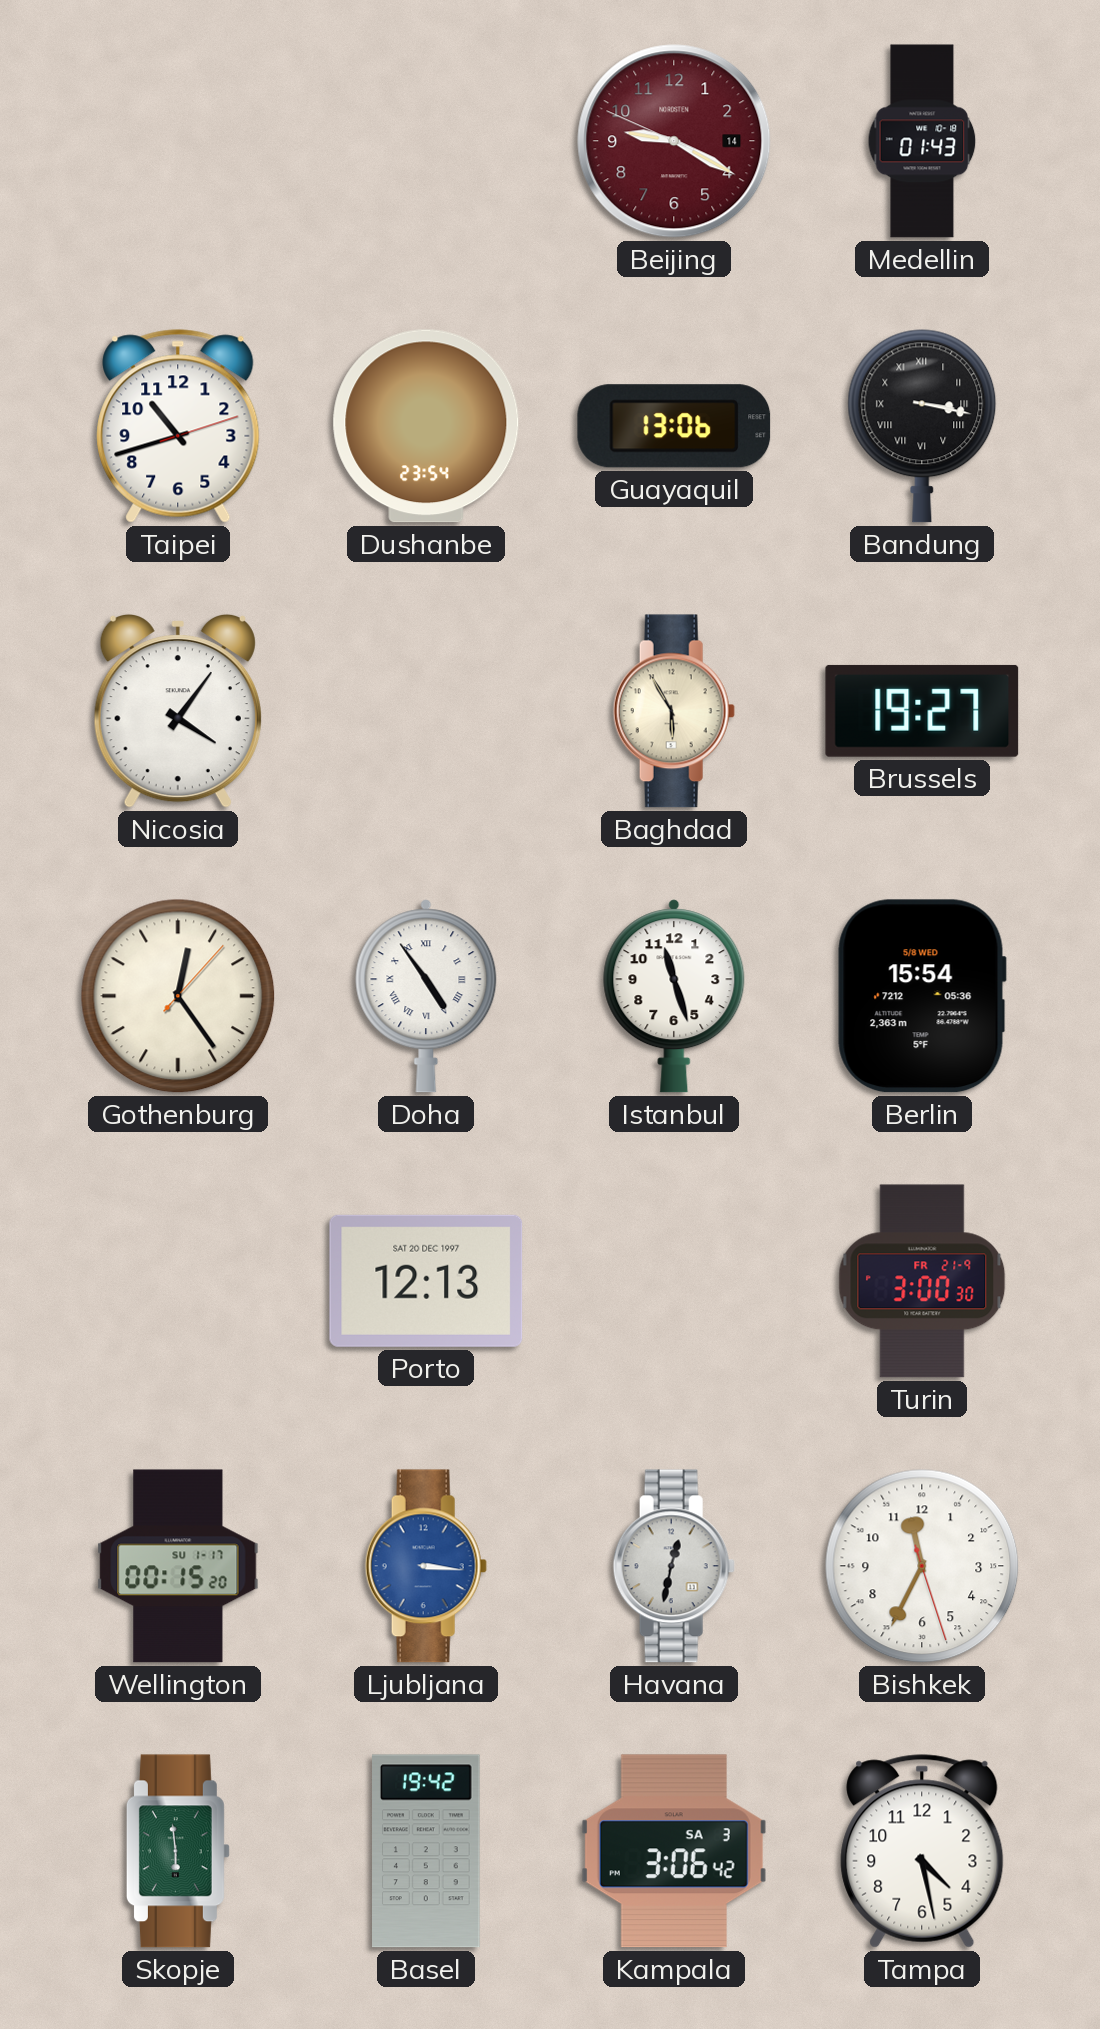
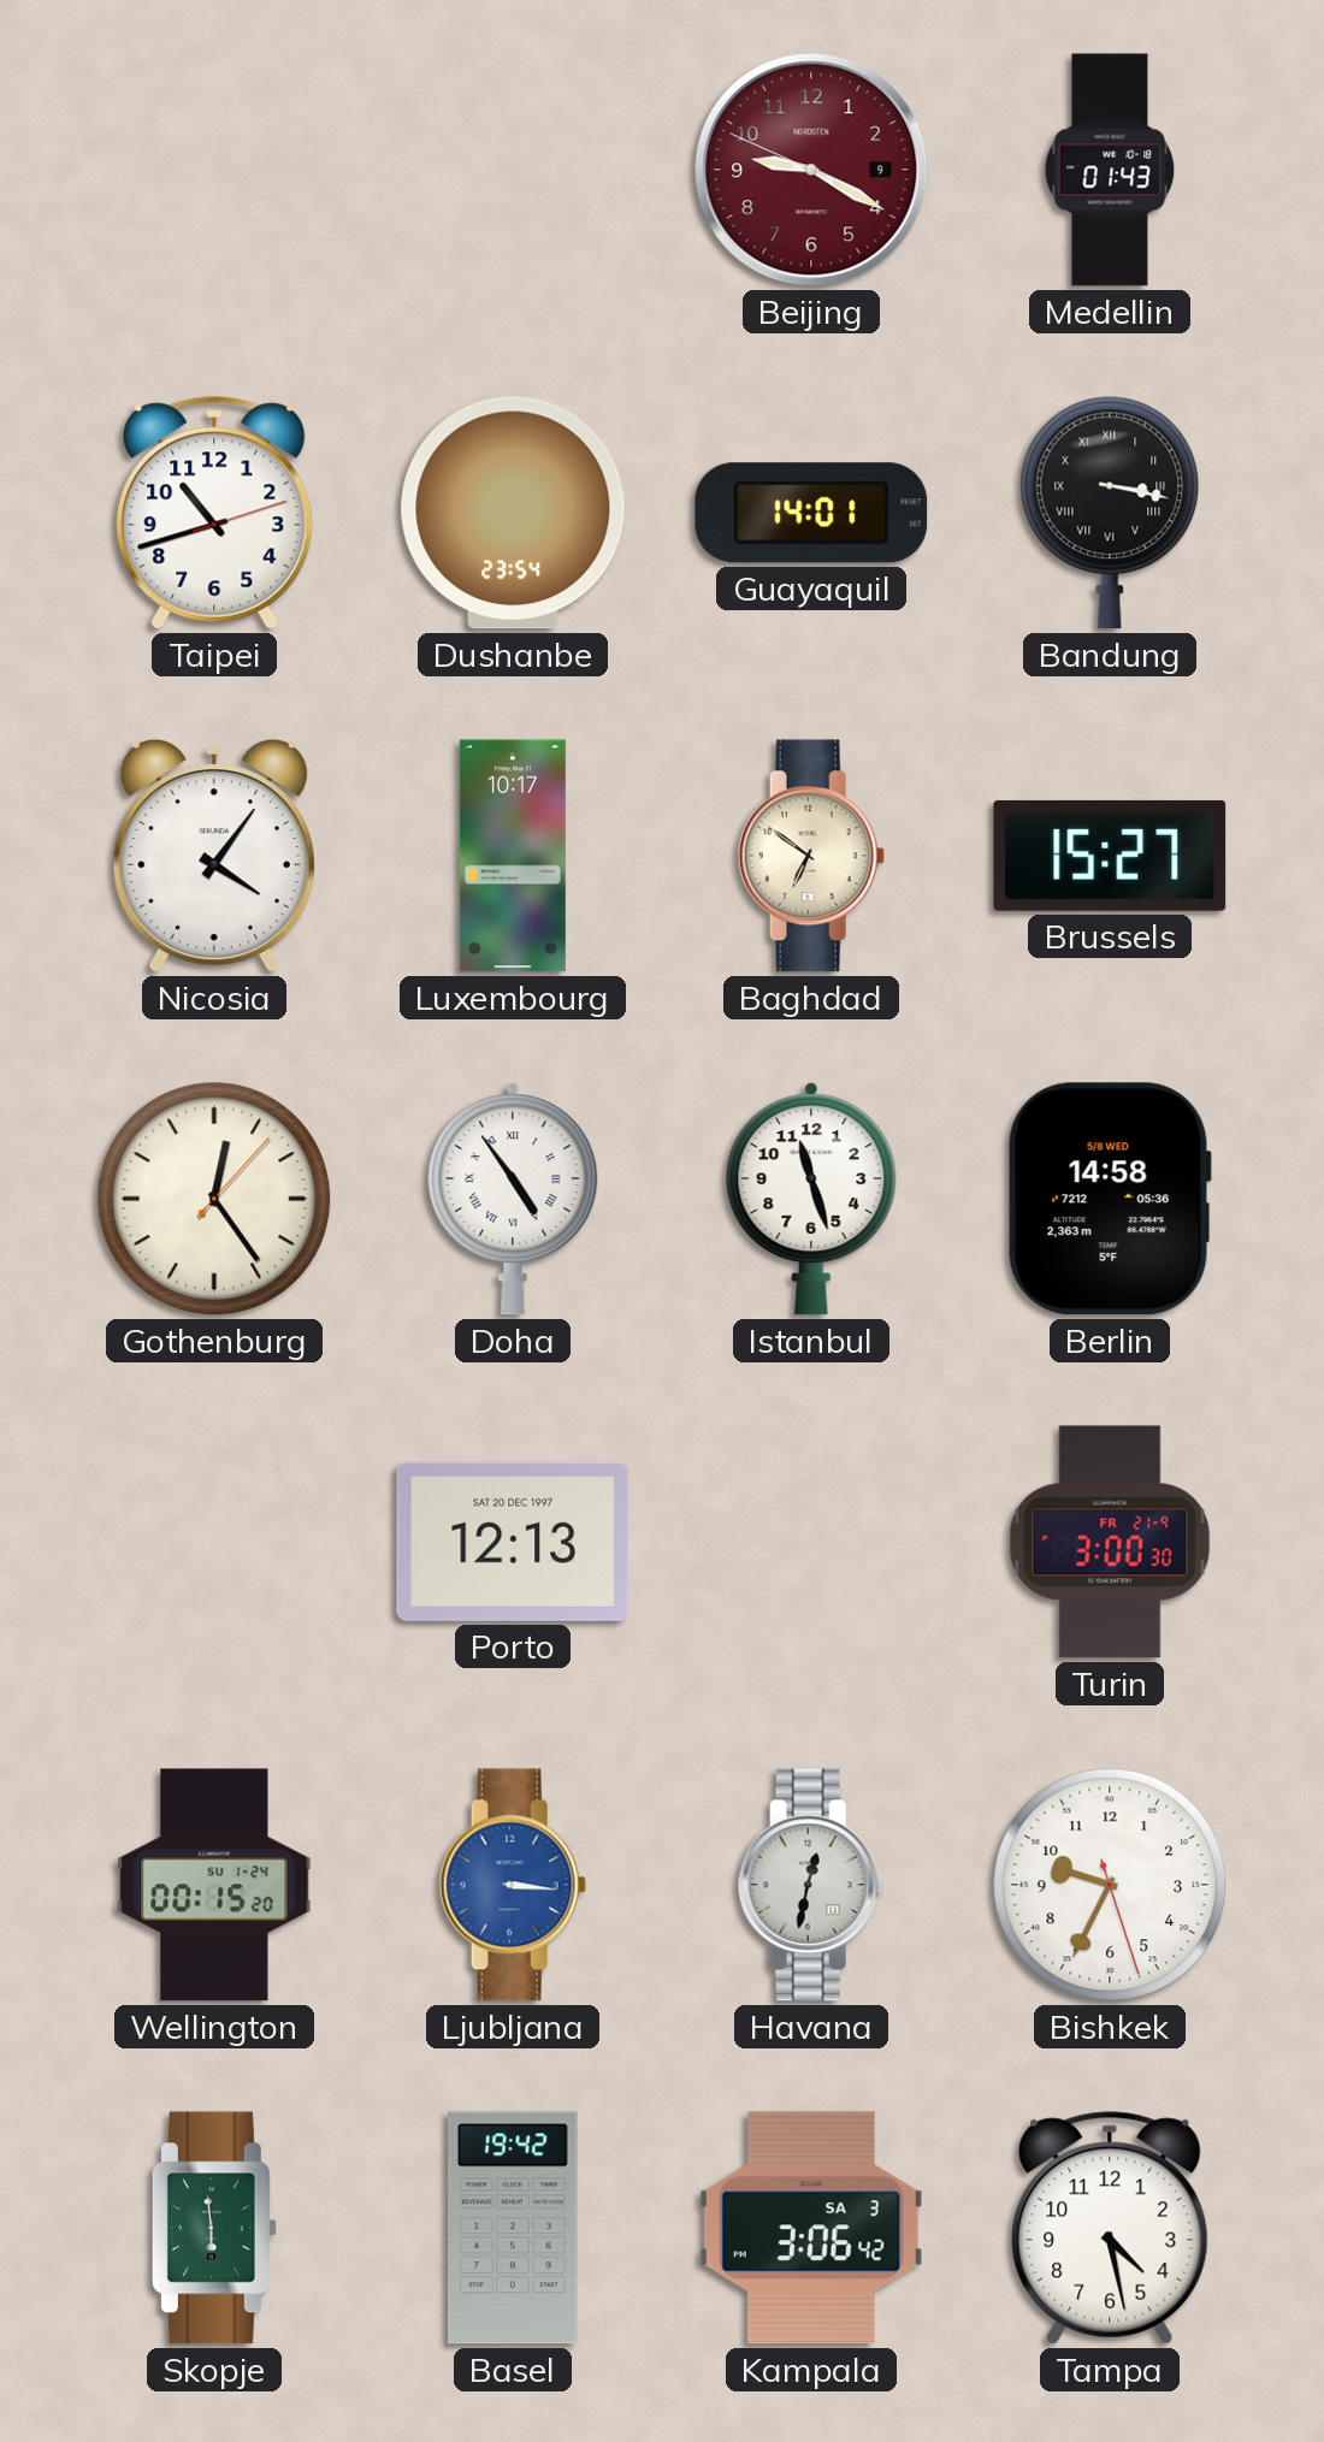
Beijing date: 14 -> 9 (811, 170)
Guayaquil: 13:06 -> 14:01 (811, 513)
Luxembourg: none -> 10:17 (513, 856)
Baghdad: 5:55 -> 6:51 (811, 856)
Brussels: 19:27 -> 15:27 (1110, 856)
Berlin: 15:54 -> 14:58 (1110, 1199)
Wellington date: SU 1-17 -> SU 1-24 (214, 1885)
Bishkek: 11:34 -> 9:34 (1110, 1885)
